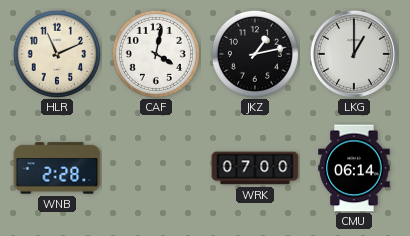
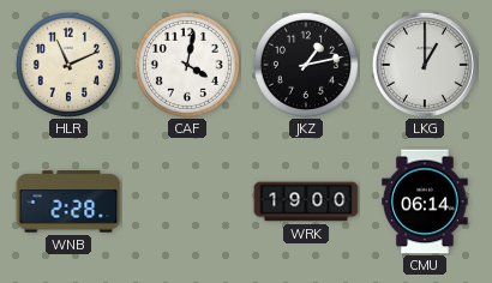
WRK: 07:00 -> 19:00 (306, 201)
